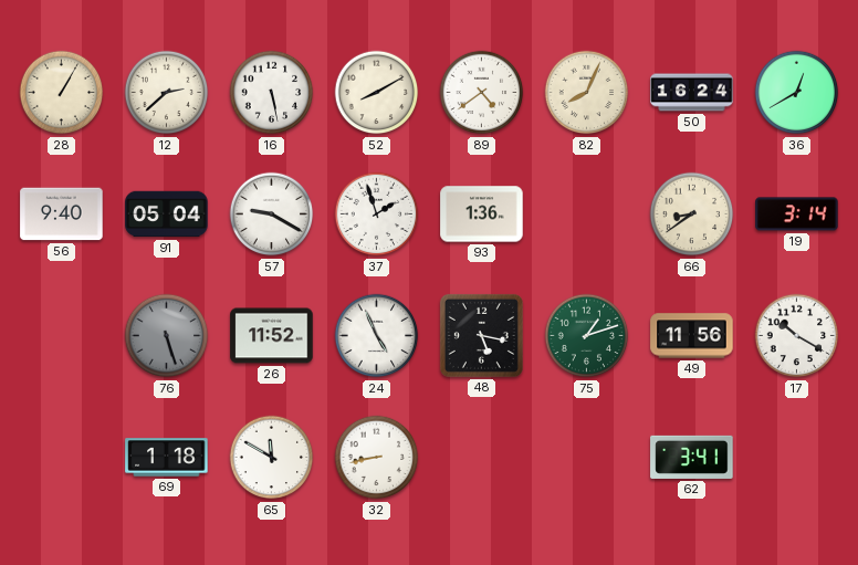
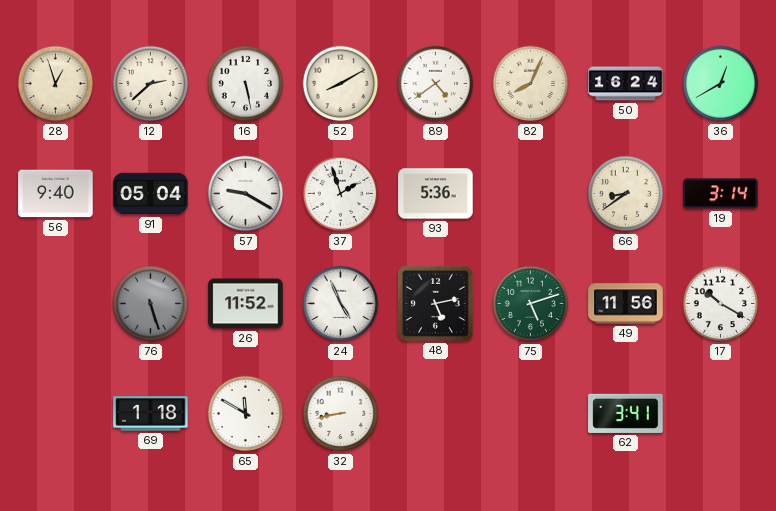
28: 1:05 -> 12:57 (56, 84)
93: 1:36 -> 5:36 (436, 194)
48: 5:17 -> 5:13 (435, 303)
75: 1:12 -> 5:12 (531, 304)
